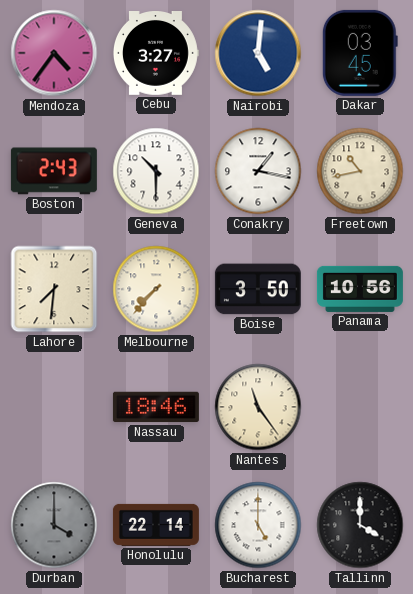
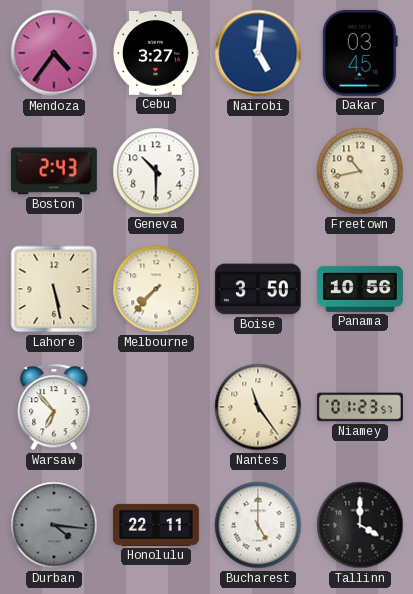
Conakry: 1:17 -> none (258, 171)
Lahore: 7:31 -> 5:28 (54, 289)
Warsaw: none -> 6:53 (54, 407)
Nassau: 18:46 -> none (156, 407)
Niamey: none -> 01:23 (360, 407)
Durban: 4:00 -> 4:16 (54, 525)
Honolulu: 22:14 -> 22:11 (156, 525)
